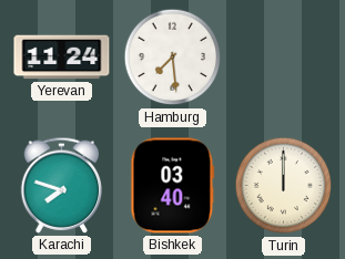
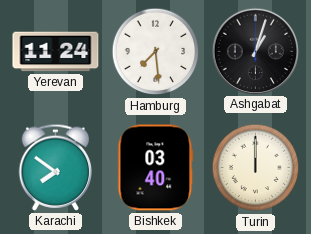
Ashgabat: none -> 1:03 (255, 51)
Karachi: 7:48 -> 7:51 (56, 167)
